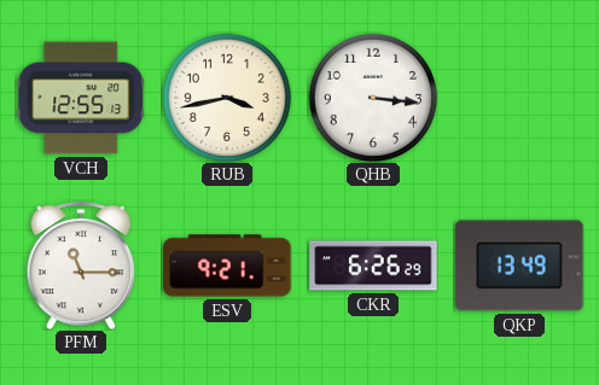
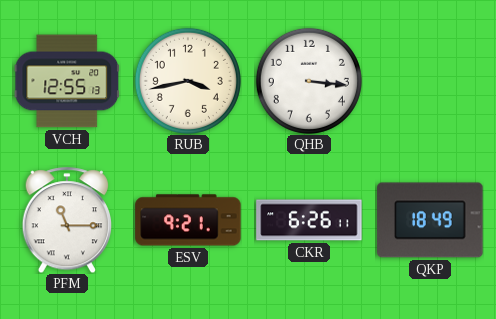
CKR: 6:26:29 -> 6:26:11 (309, 220)
QKP: 13:49 -> 18:49 (430, 220)
